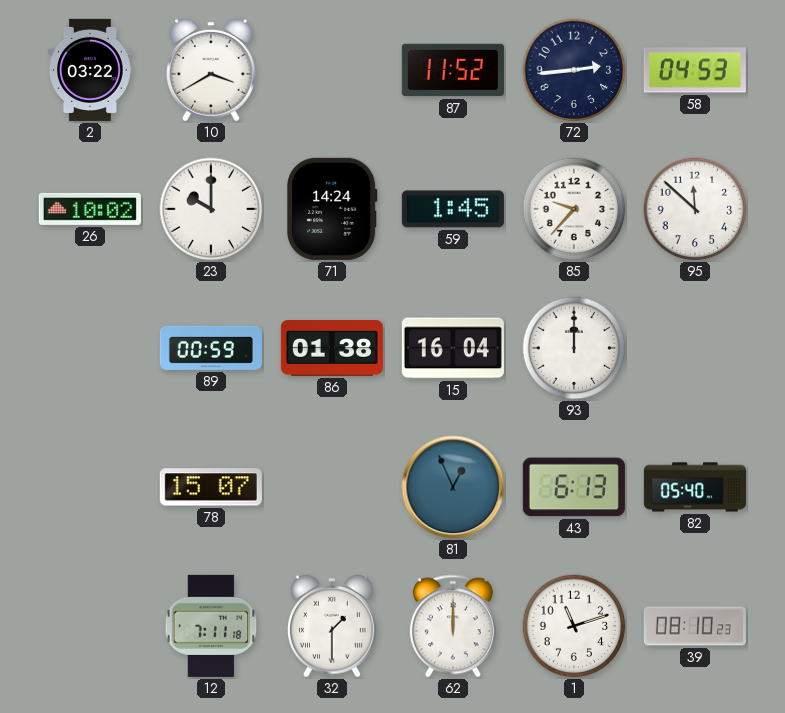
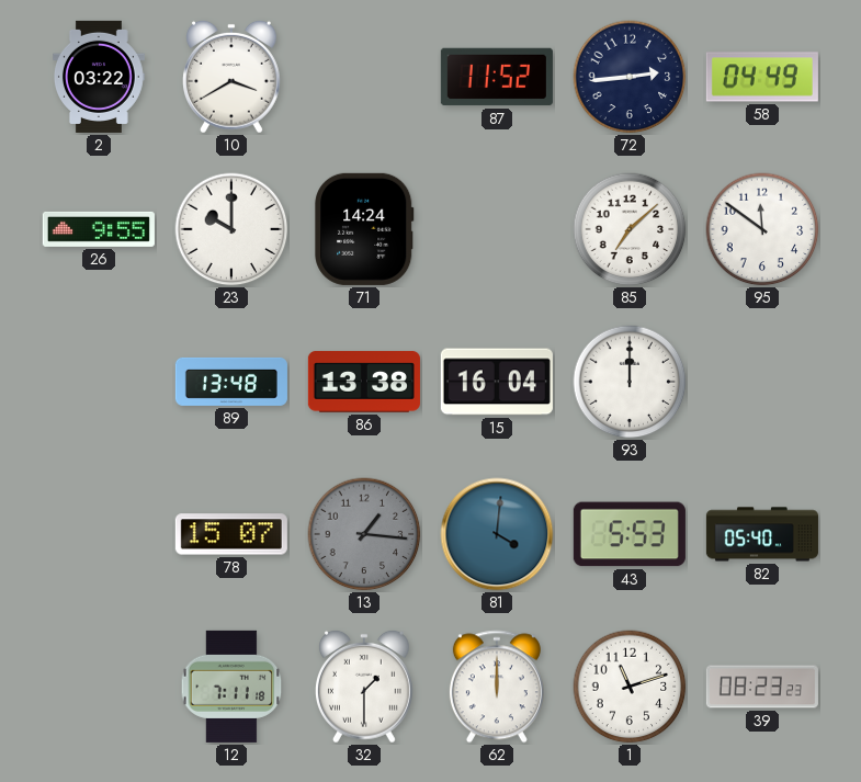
58: 04:53 -> 04:49 (762, 77)
26: 10:02 -> 9:55 (99, 229)
59: 1:45 -> none (453, 209)
85: 9:37 -> 7:08 (630, 229)
95: 11:52 -> 11:51 (762, 229)
89: 00:59 -> 13:48 (231, 382)
86: 01:38 -> 13:38 (364, 382)
13: none -> 1:16 (364, 534)
81: 12:56 -> 4:01 (497, 534)
43: 6:13 -> 5:53 (630, 534)
39: 08:10 -> 08:23 (762, 687)
